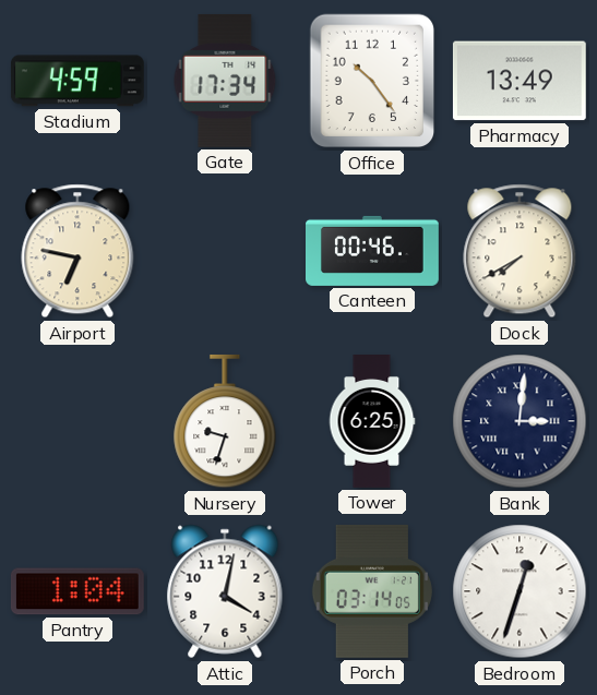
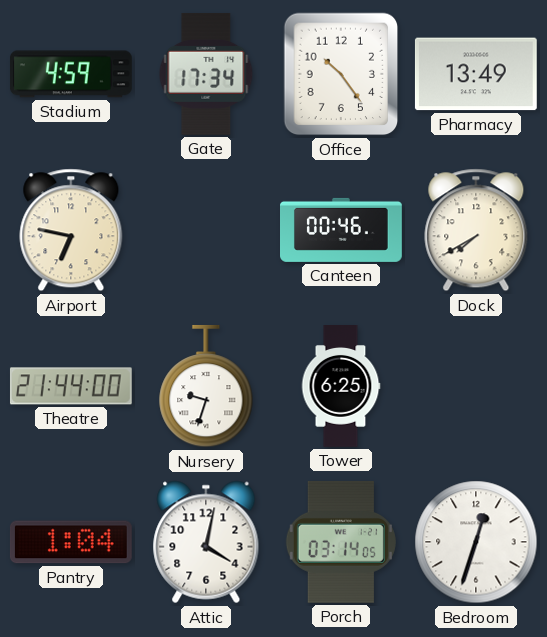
Theatre: none -> 21:44 (71, 386)
Bank: 3:01 -> none (520, 421)
